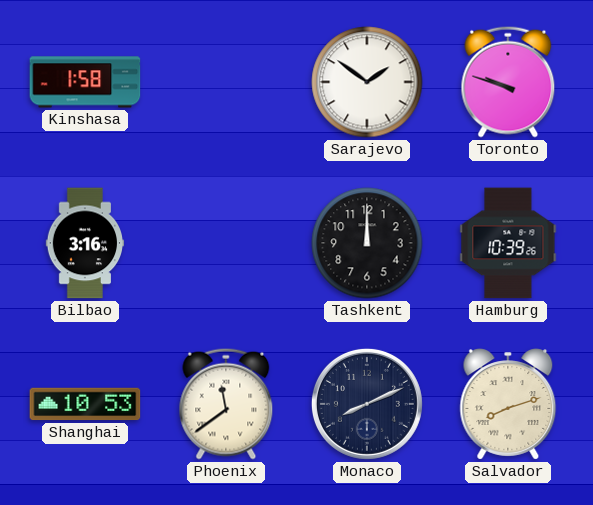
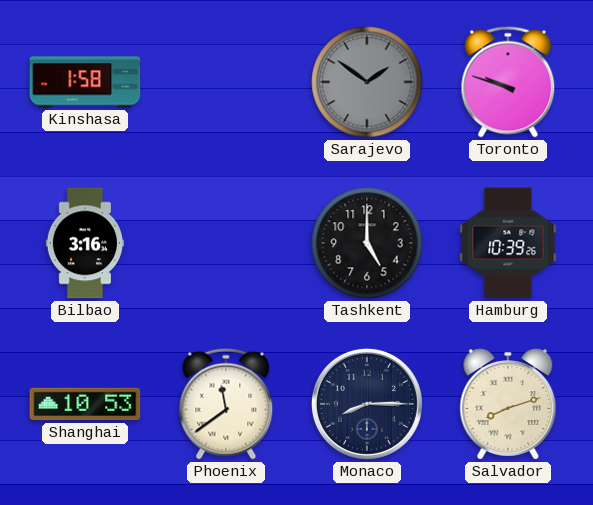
Sarajevo dial: white -> grey (367, 82)
Tashkent: 12:00 -> 5:00 (367, 243)
Monaco: 8:11 -> 8:15 (367, 404)
